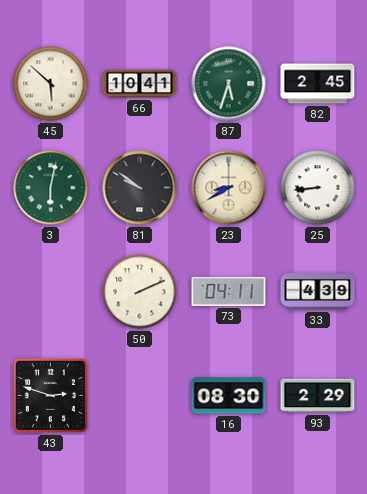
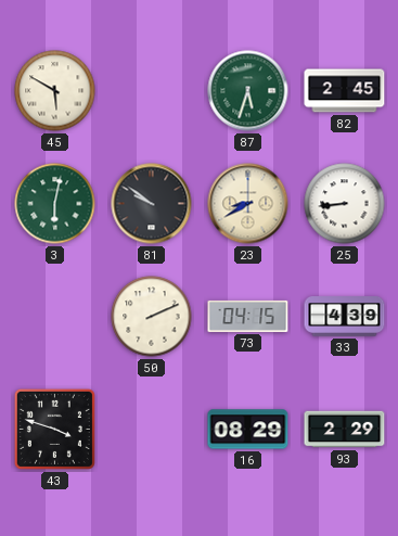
45: 5:52 -> 5:50 (55, 91)
66: 10:41 -> none (140, 84)
73: 04:11 -> 04:15 (248, 316)
43: 2:48 -> 3:48 (54, 429)
16: 08:30 -> 08:29 (248, 430)
